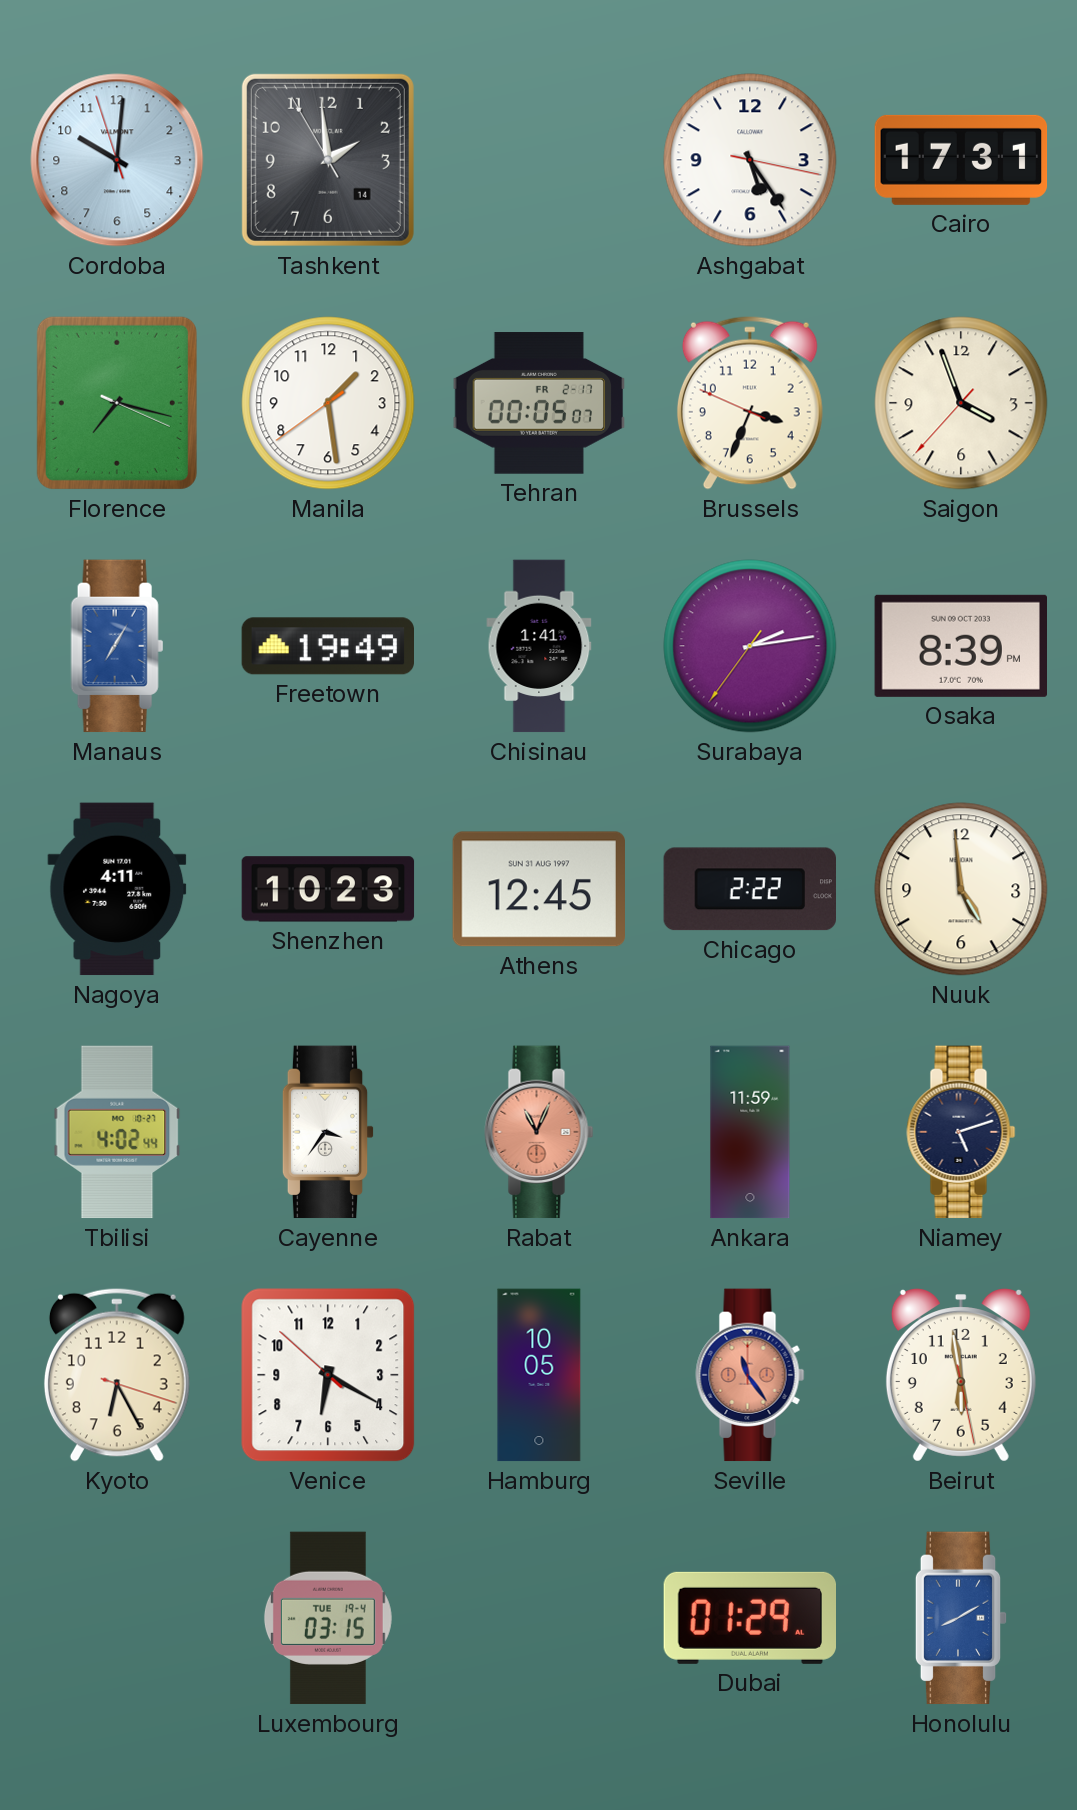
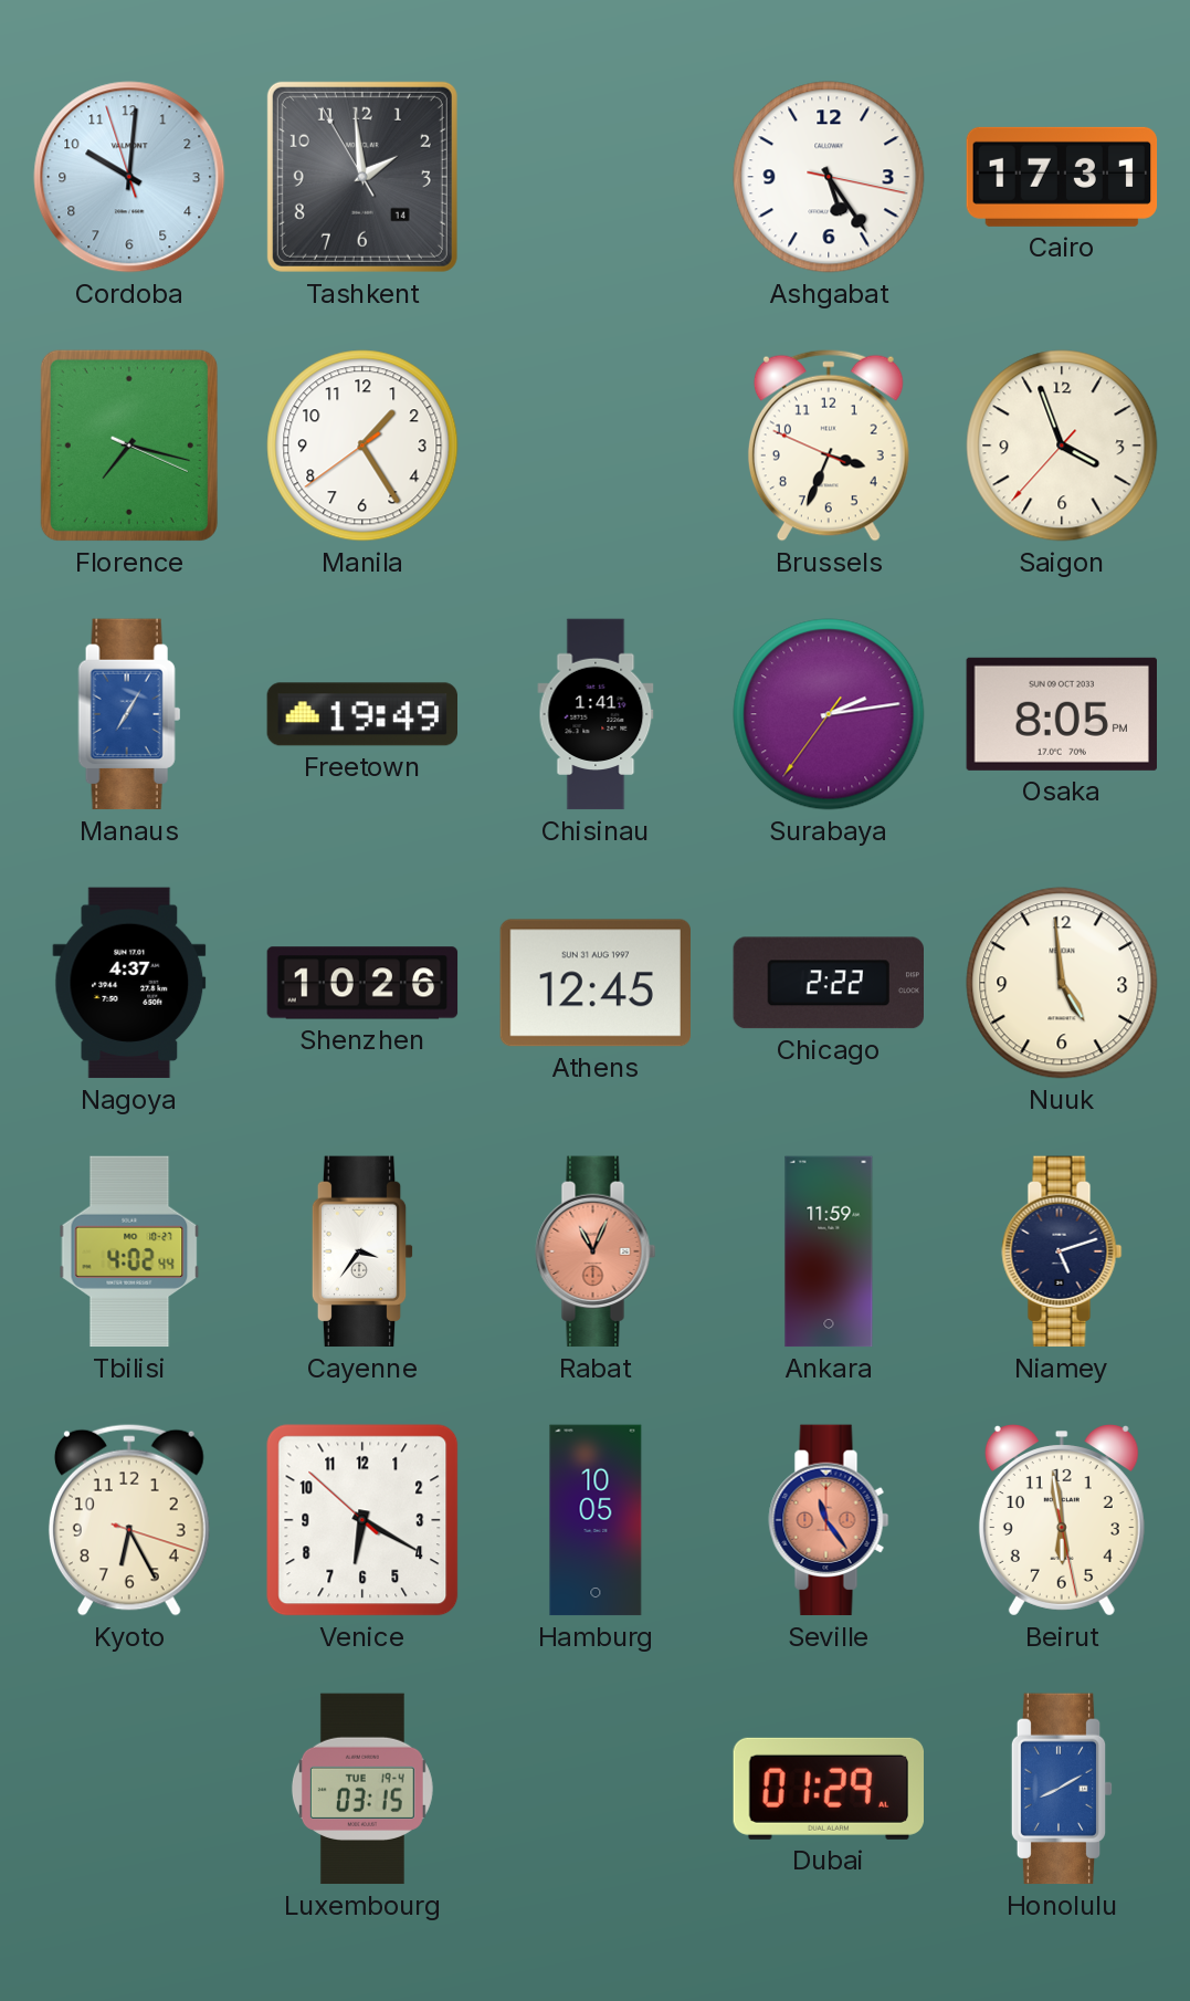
Manila: 1:28 -> 1:24 (362, 446)
Tehran: 00:05 -> none (539, 403)
Osaka: 8:39 -> 8:05 (1061, 714)
Nagoya: 4:11 -> 4:37 (129, 983)
Shenzhen: 10:23 -> 10:26 (362, 983)
